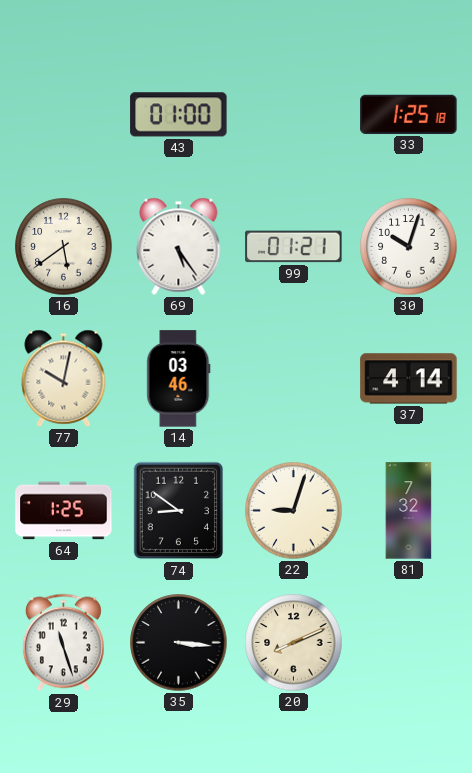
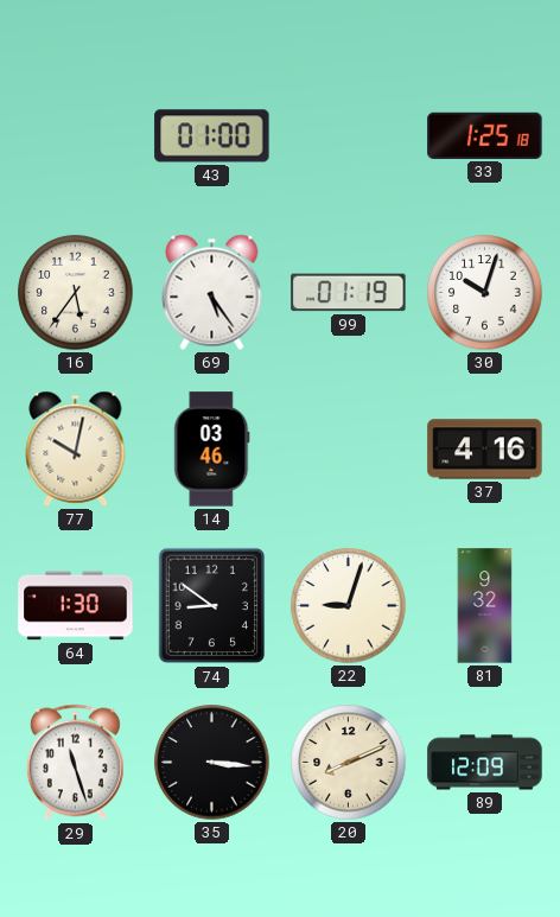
16: 5:39 -> 5:36 (76, 293)
99: 01:21 -> 01:19 (349, 293)
37: 4:14 -> 4:16 (485, 450)
64: 1:25 -> 1:30 (76, 606)
81: 7:32 -> 9:32 (485, 606)
89: none -> 12:09 (485, 763)
